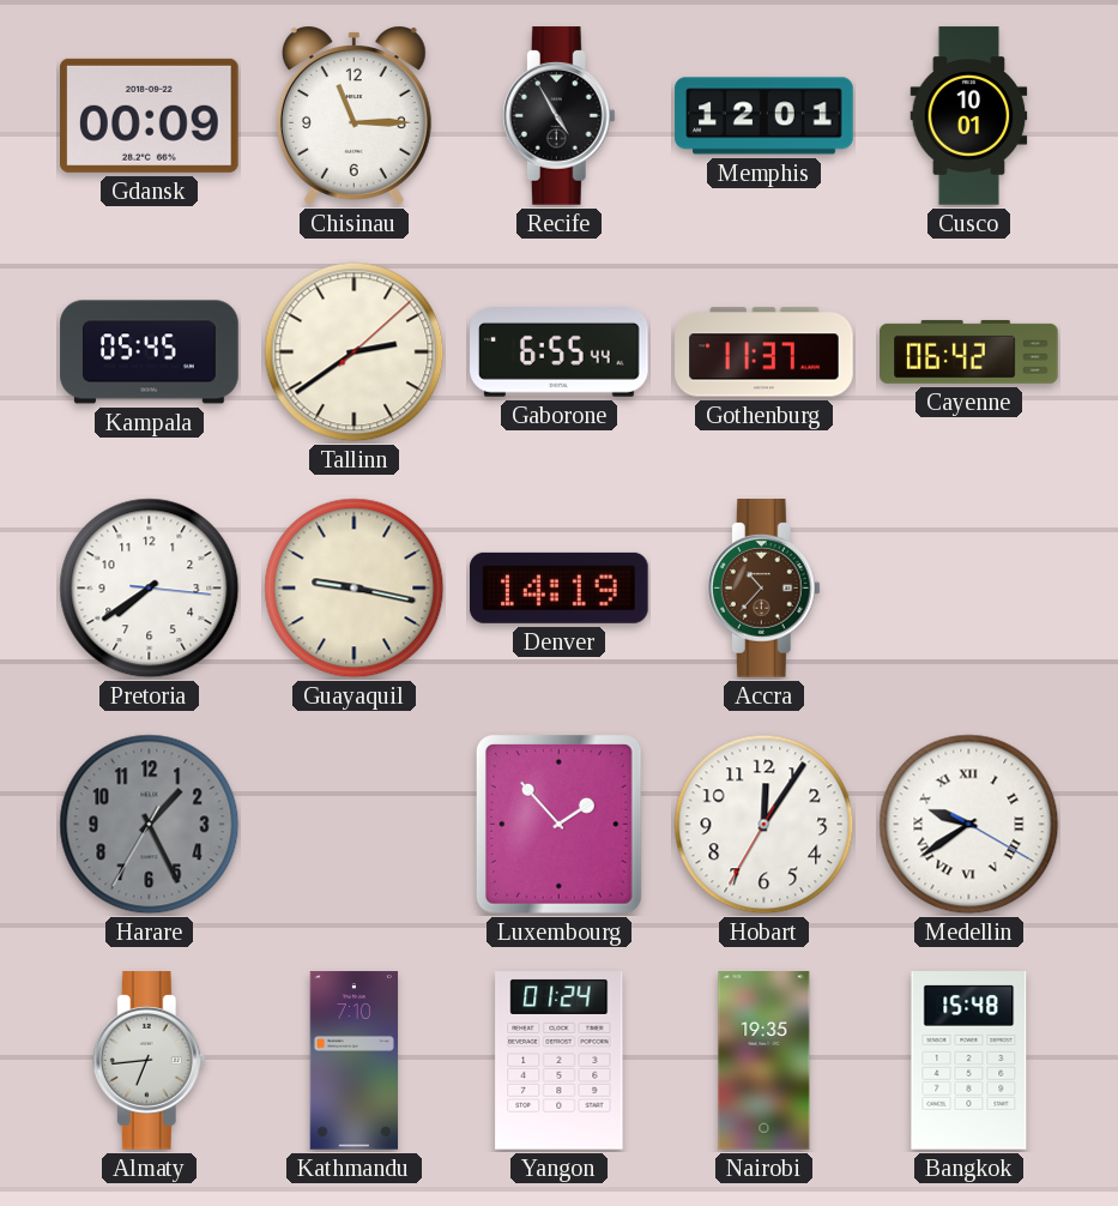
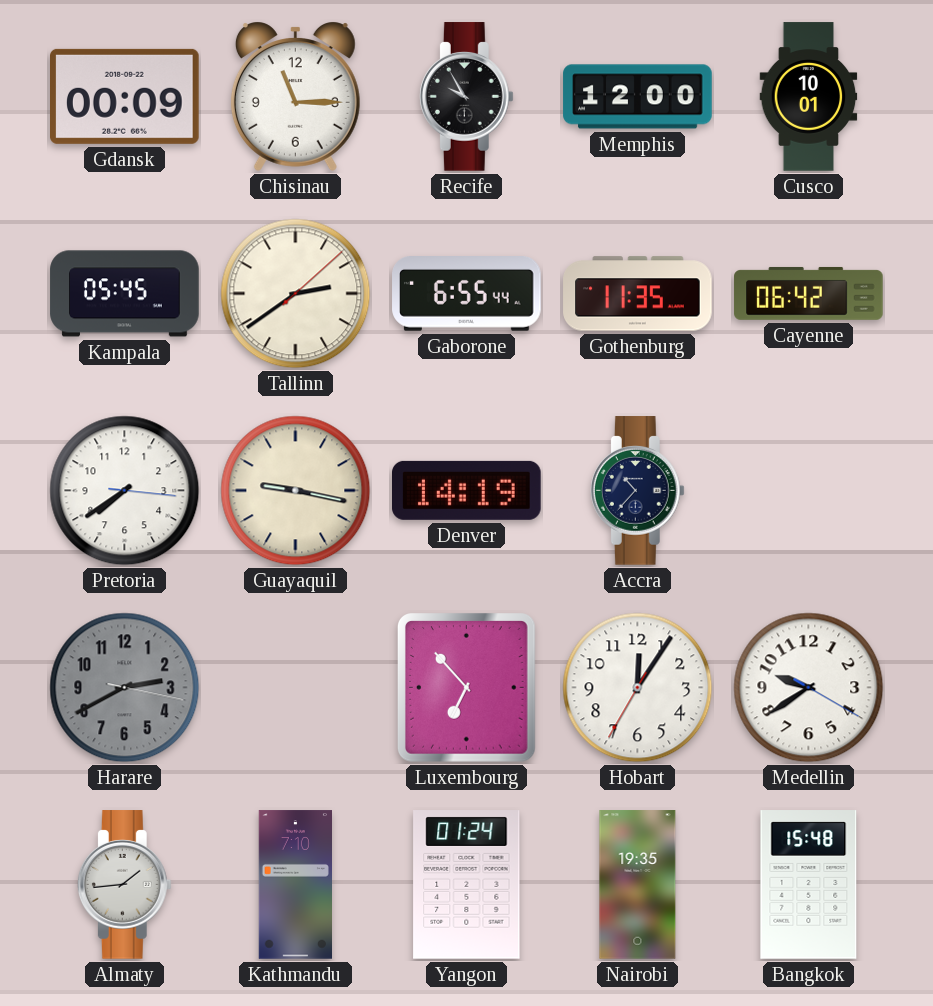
Recife: 4:55 -> 9:55 (466, 97)
Memphis: 12:01 -> 12:00 (638, 97)
Gothenburg: 11:37 -> 11:35 (638, 294)
Accra dial: brown -> navy (637, 491)
Harare: 1:25 -> 2:40 (125, 688)
Luxembourg: 1:53 -> 6:53 (467, 688)
Medellin numerals: Roman -> Arabic (809, 688)
Almaty: 6:44 -> 1:44 (124, 885)
